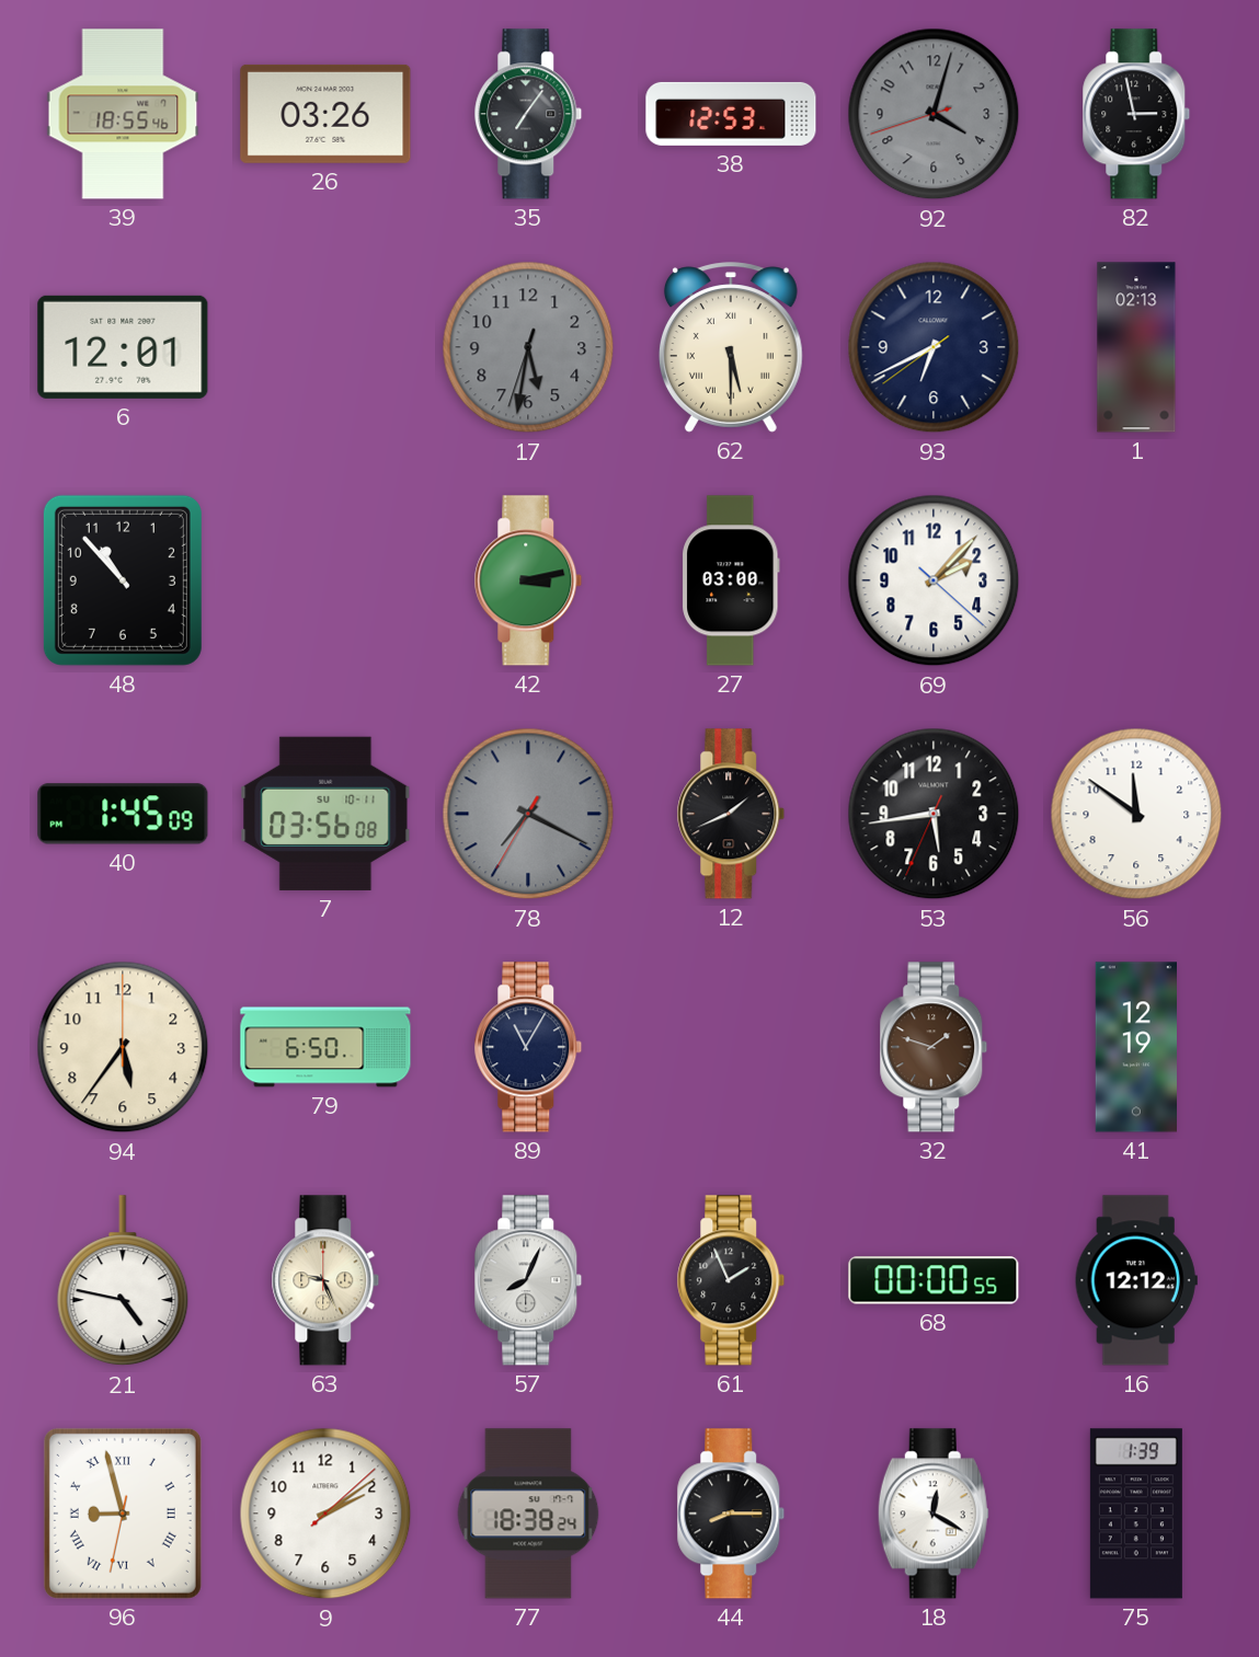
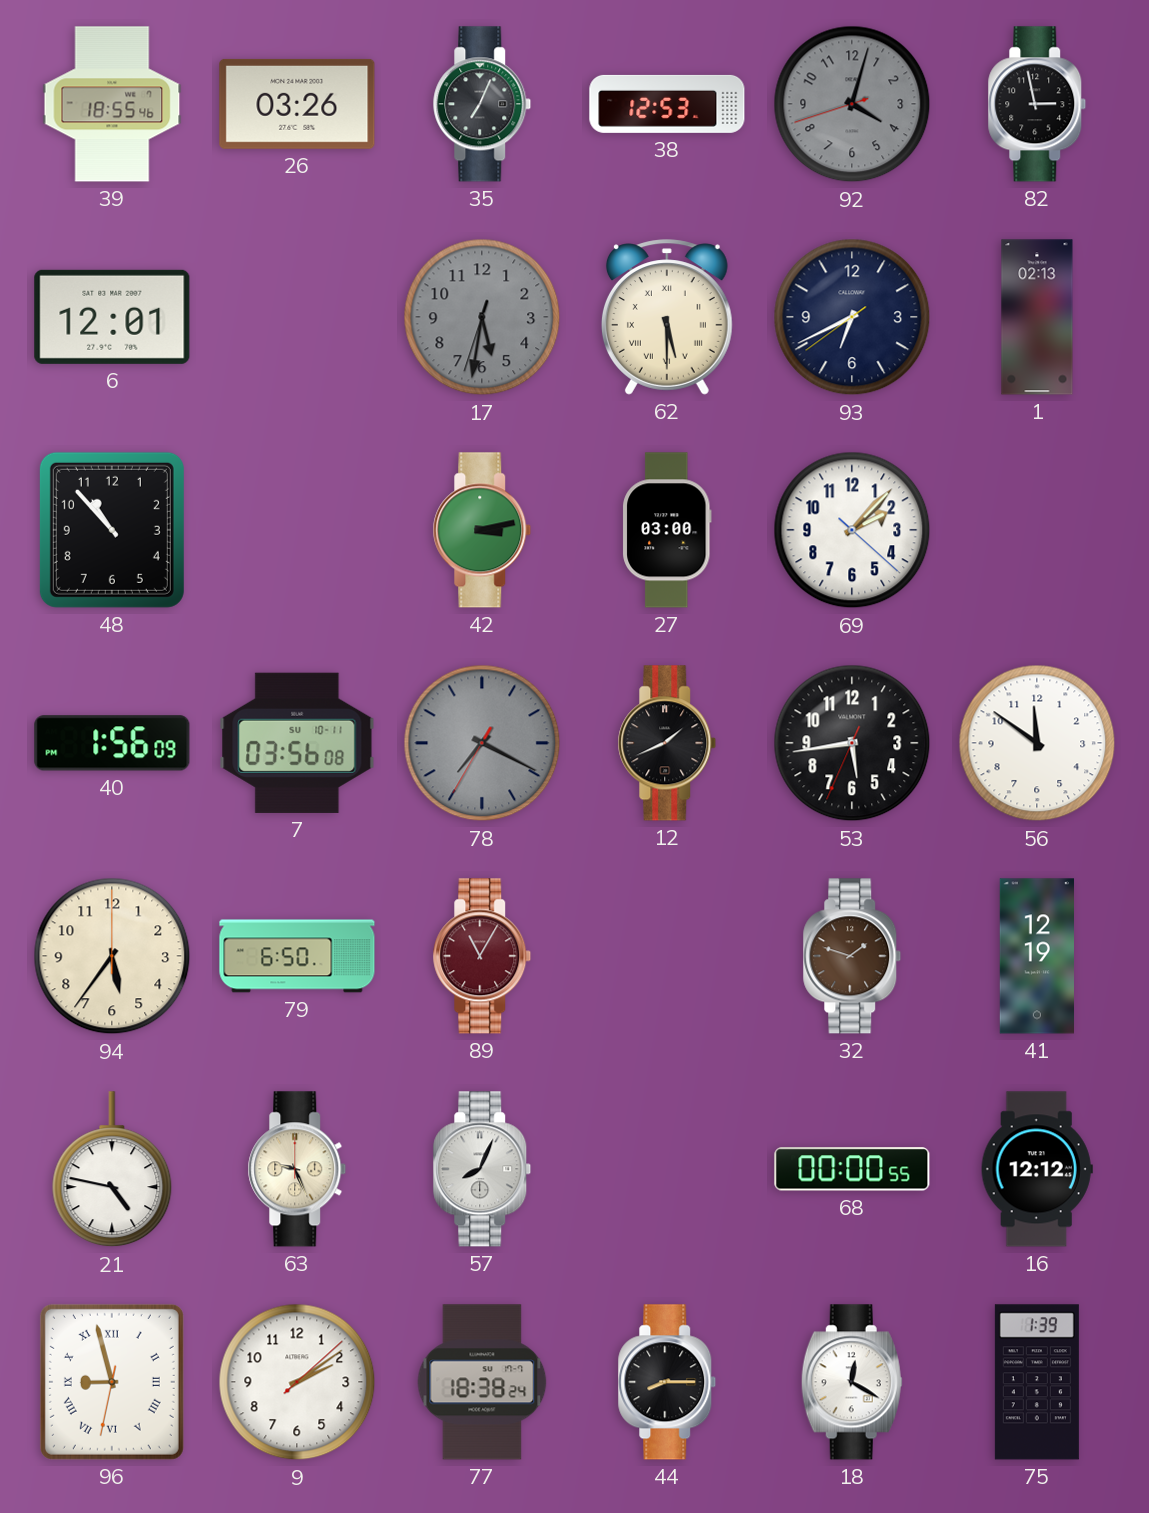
35: 7:06 -> 7:04 (482, 104)
40: 1:45 -> 1:56 (112, 743)
89 dial: navy -> burgundy (482, 956)
61: 1:56 -> none (731, 1280)
